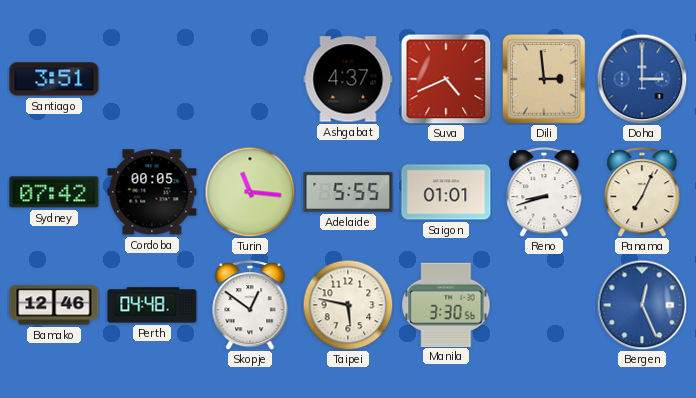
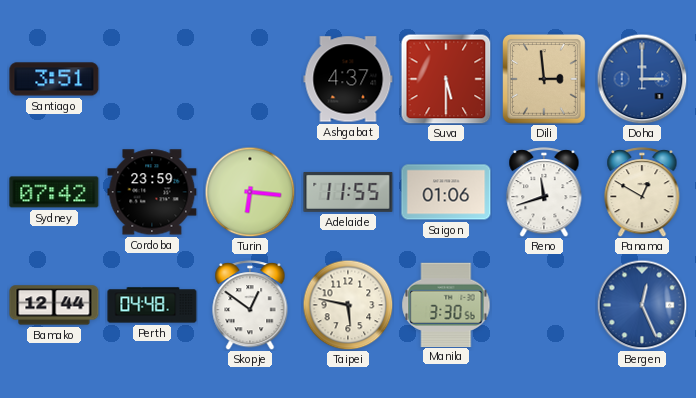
Suva: 4:41 -> 5:30 (446, 79)
Cordoba: 00:05 -> 23:59 (152, 192)
Turin: 11:16 -> 6:16 (250, 192)
Adelaide: 5:55 -> 11:55 (348, 192)
Saigon: 01:01 -> 01:06 (446, 192)
Reno: 8:42 -> 11:42 (544, 192)
Panama: 7:04 -> 12:50 (642, 192)
Bamako: 12:46 -> 12:44 (54, 305)
